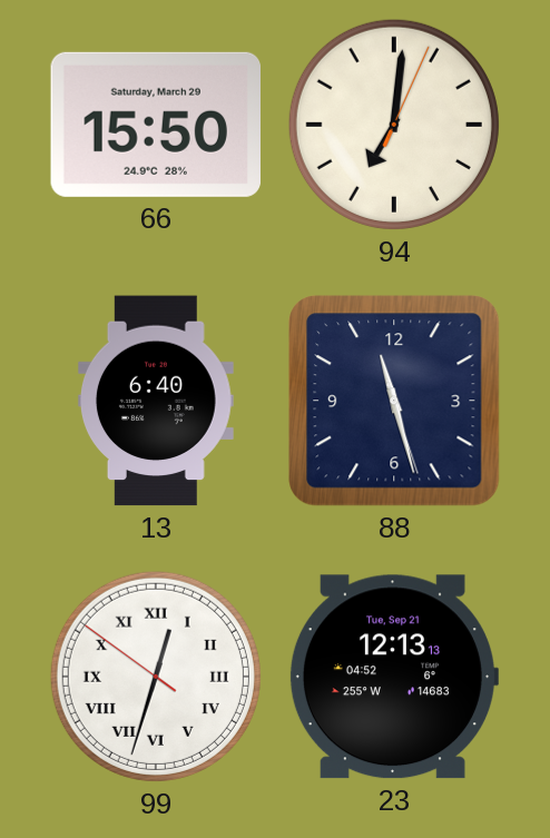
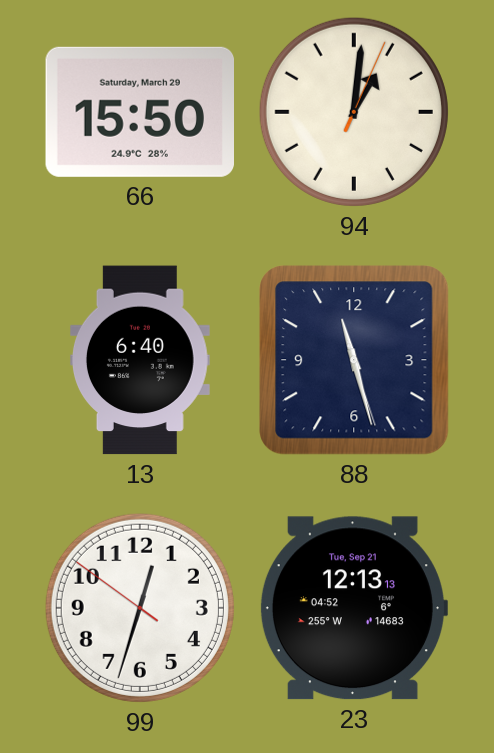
94: 7:01 -> 1:01 (354, 112)
99 numerals: Roman -> Arabic (140, 608)
